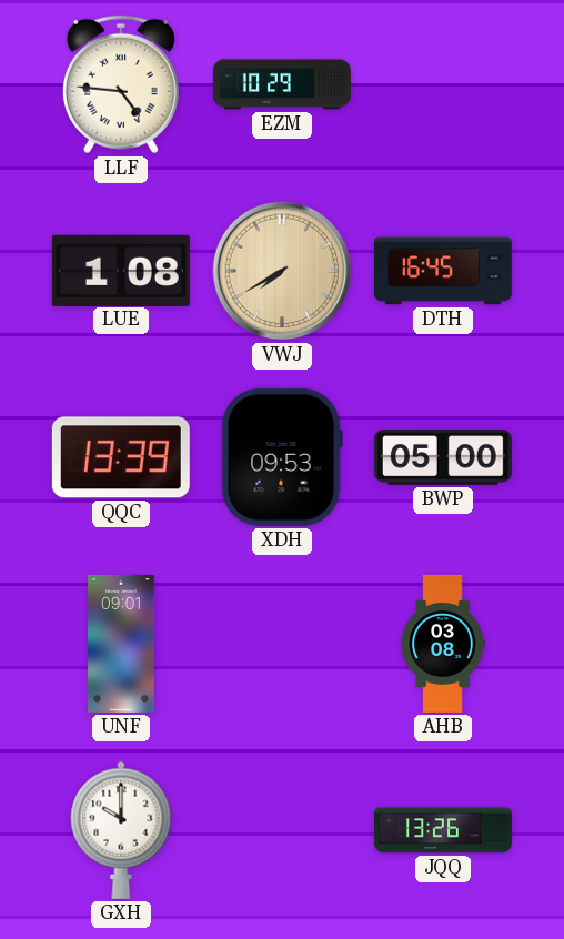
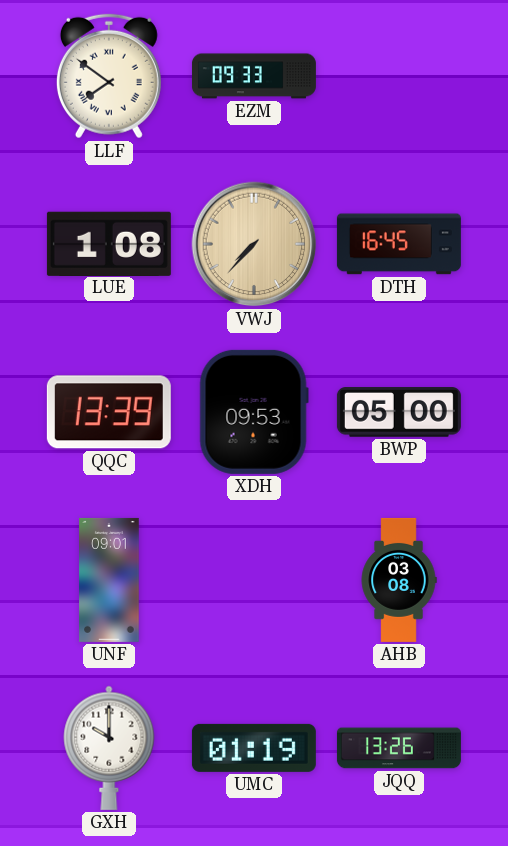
LLF: 4:46 -> 7:51 (109, 76)
EZM: 10:29 -> 09:33 (254, 76)
VWJ: 7:40 -> 7:37 (254, 244)
UMC: none -> 01:19 (254, 748)
